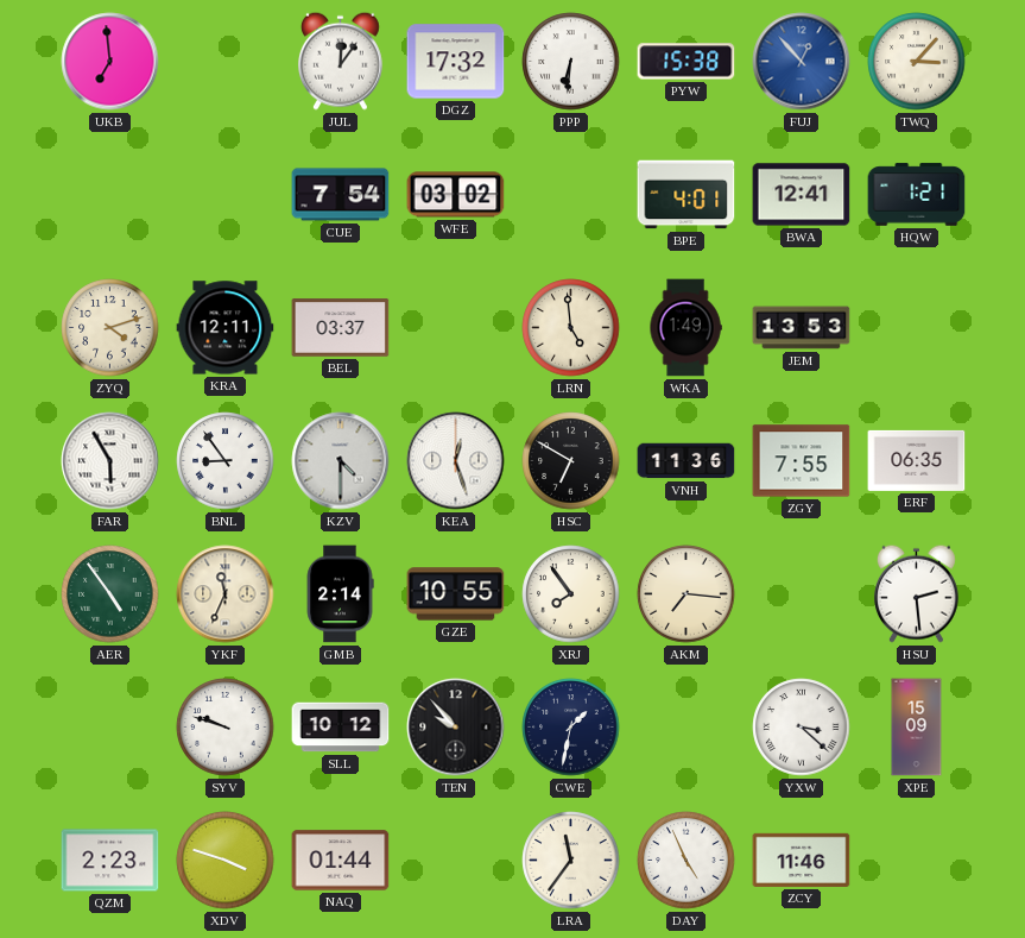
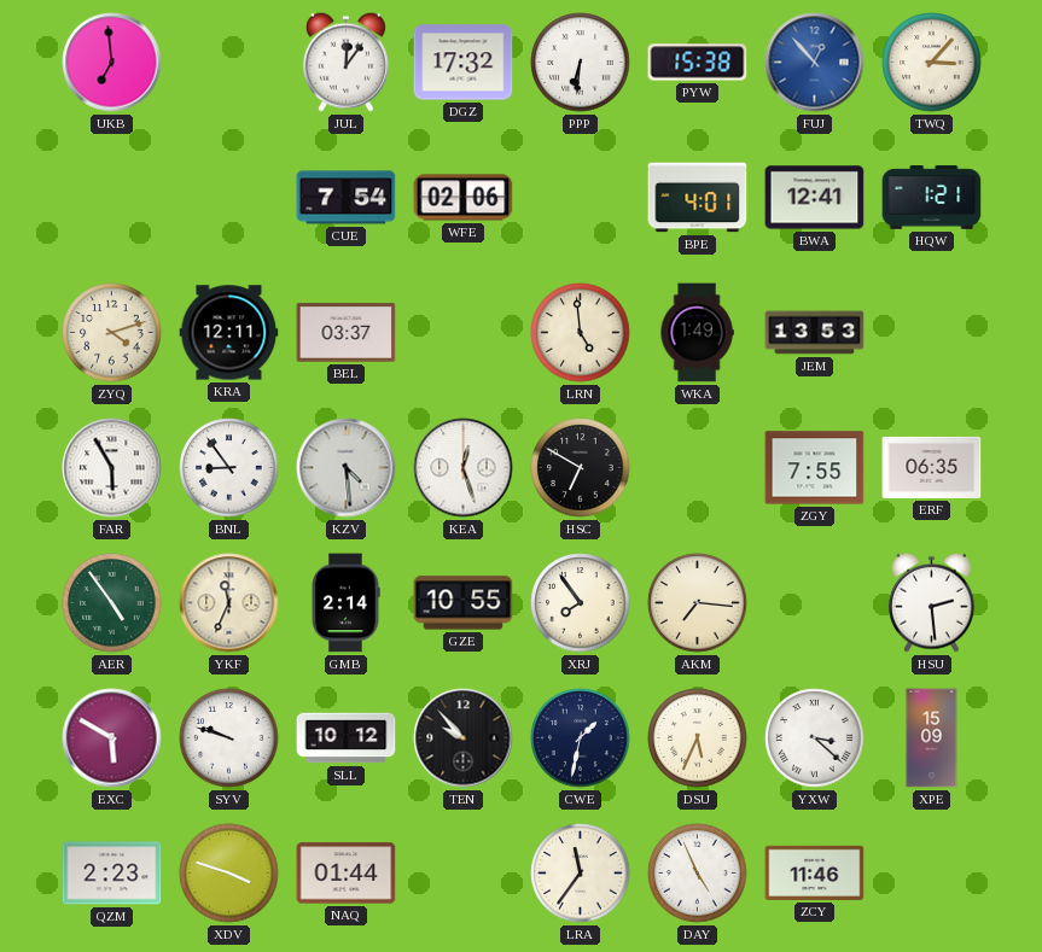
WFE: 03:02 -> 02:06 (464, 198)
KZV: 4:30 -> 4:29 (347, 468)
VNH: 11:36 -> none (687, 461)
EXC: none -> 5:50 (112, 738)
DSU: none -> 5:34 (698, 738)
